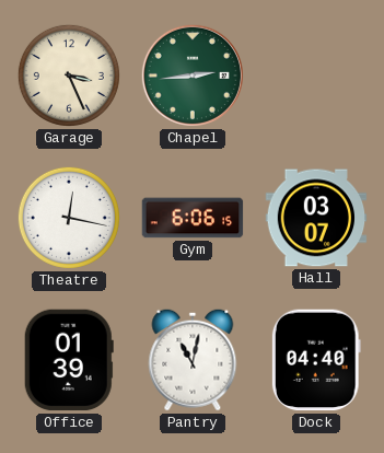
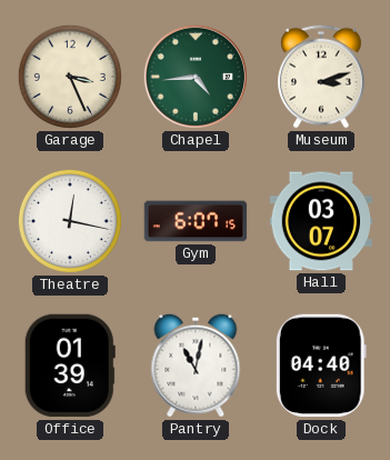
Chapel: 2:44 -> 4:44 (196, 77)
Museum: none -> 3:12 (321, 77)
Gym: 6:06 -> 6:07 (196, 221)
